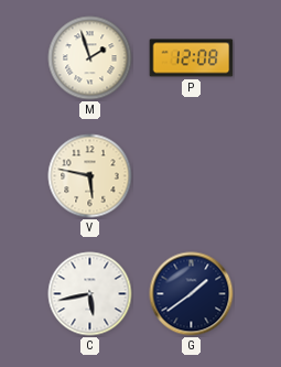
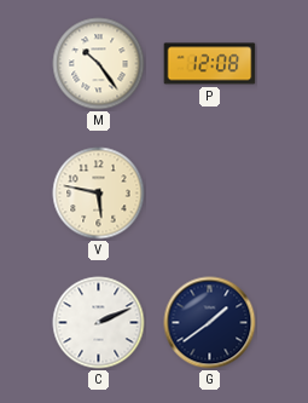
M: 1:57 -> 10:24 (99, 64)
C: 5:43 -> 2:11 (99, 323)
